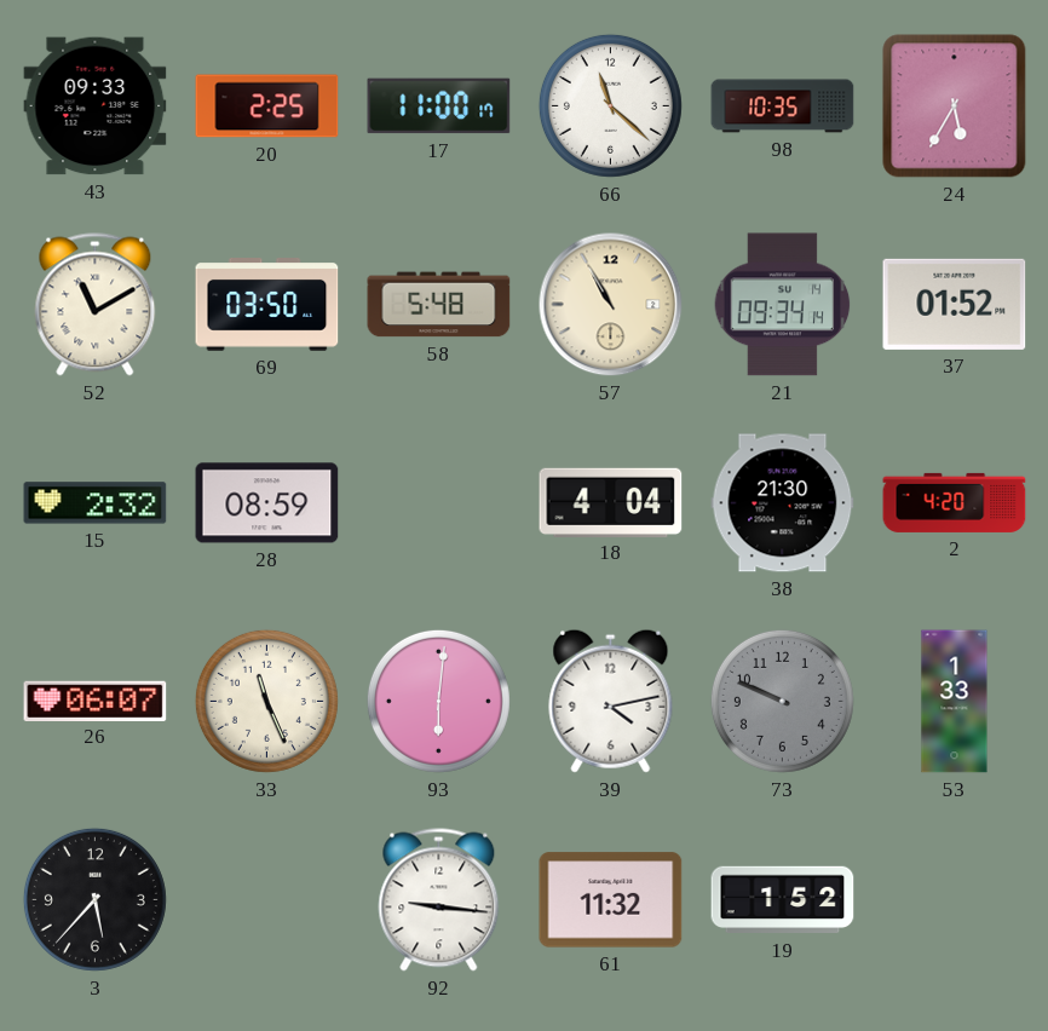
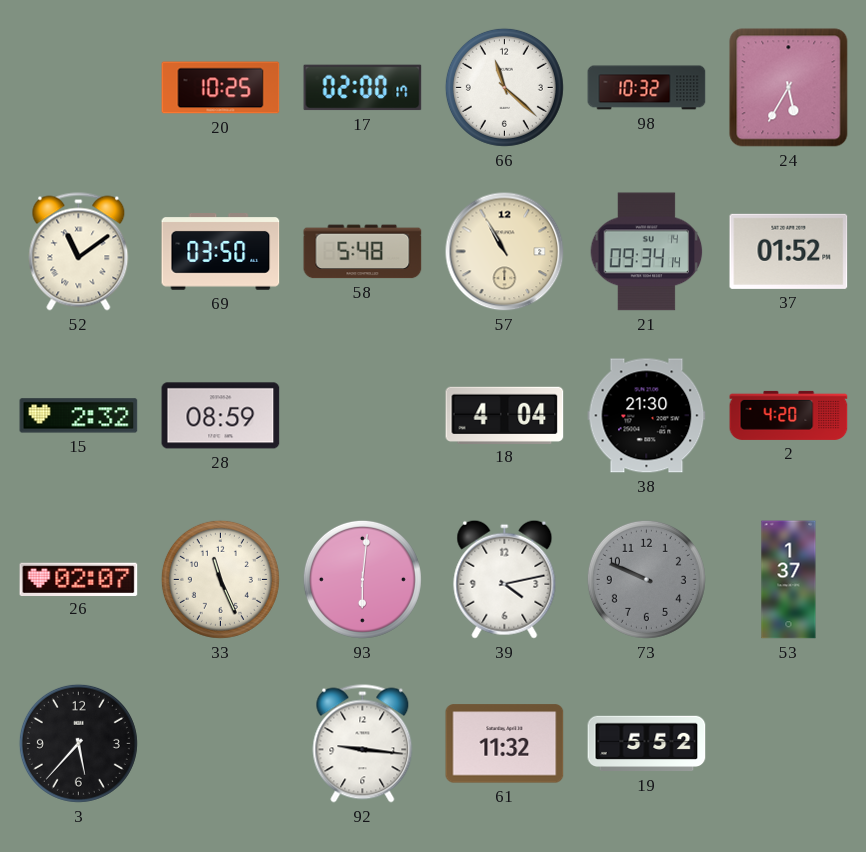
43: 09:33 -> none (96, 106)
20: 2:25 -> 10:25 (221, 88)
17: 11:00 -> 02:00 (363, 88)
98: 10:35 -> 10:32 (647, 88)
52: 11:10 -> 11:09 (79, 252)
26: 06:07 -> 02:07 (79, 579)
53: 1:33 -> 1:37 (789, 580)
19: 1:52 -> 5:52 (647, 744)
